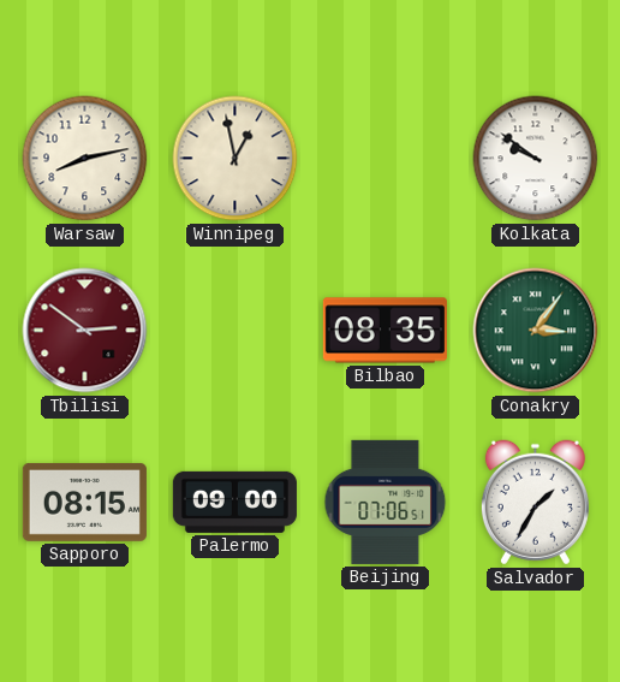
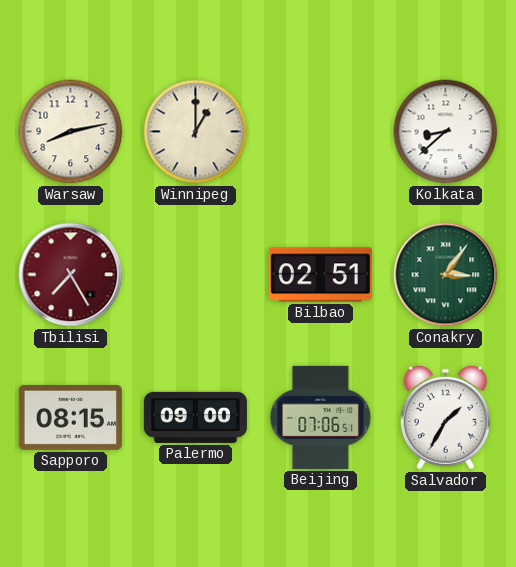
Winnipeg: 12:58 -> 1:00 (196, 132)
Kolkata: 9:51 -> 8:38 (446, 132)
Tbilisi: 2:51 -> 7:25 (71, 275)
Bilbao: 08:35 -> 02:51 (320, 275)
